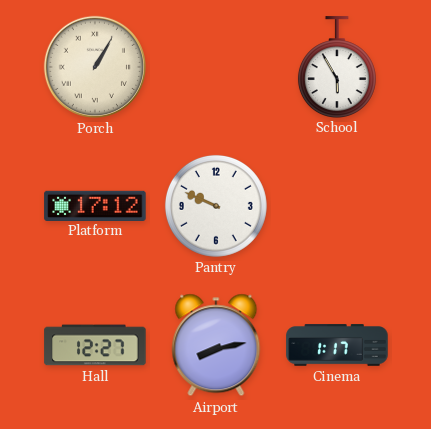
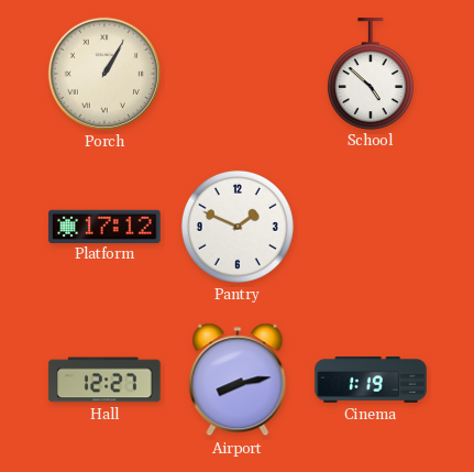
School: 5:55 -> 4:52 (371, 74)
Pantry: 9:49 -> 1:49 (238, 227)
Cinema: 1:17 -> 1:19 (371, 380)
